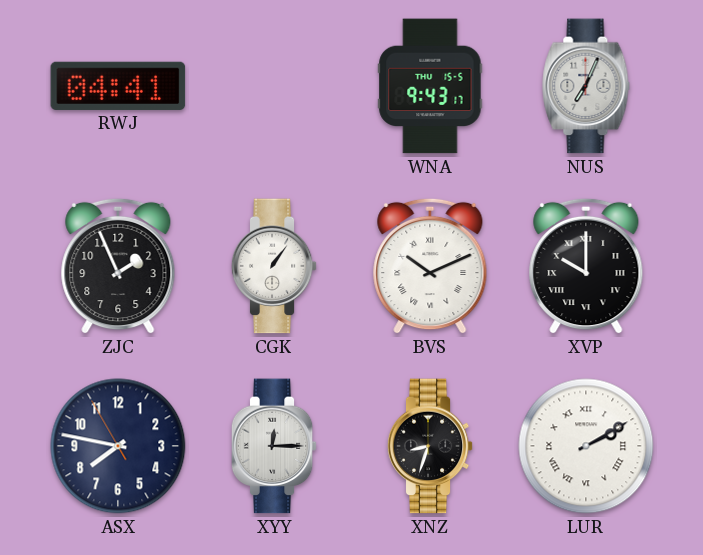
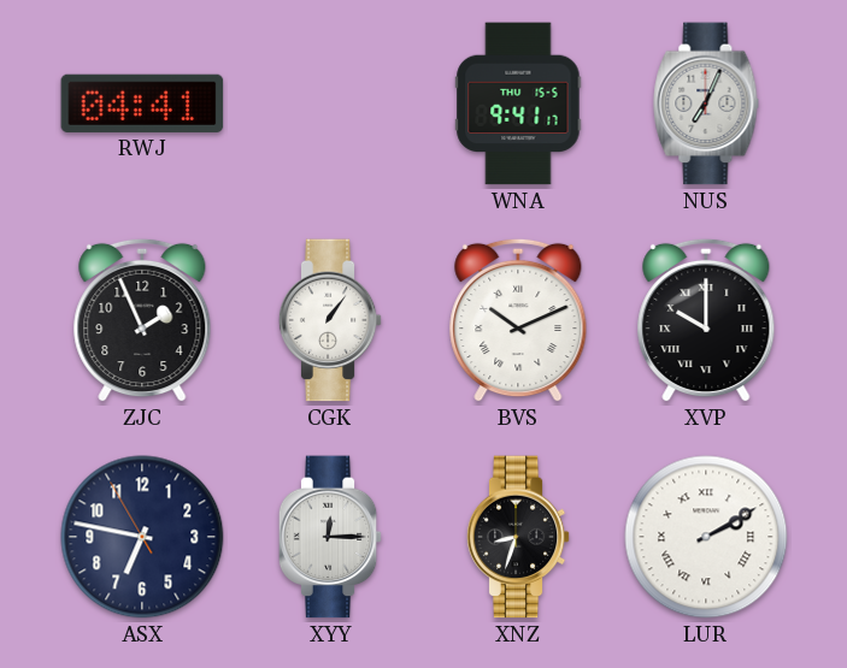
WNA: 9:43 -> 9:41 (518, 104)
ASX: 7:46 -> 6:46 (142, 537)
